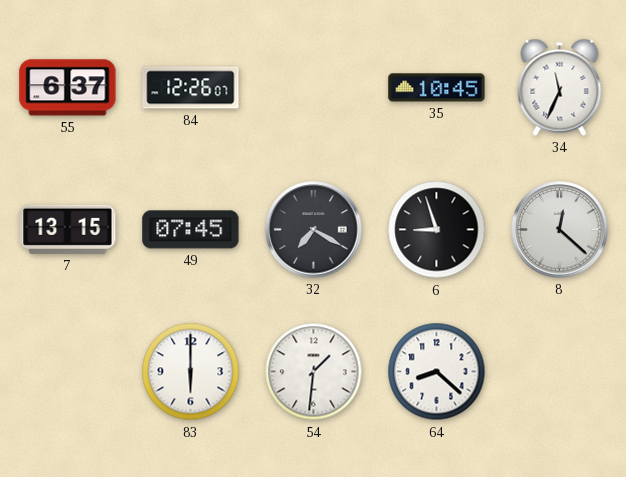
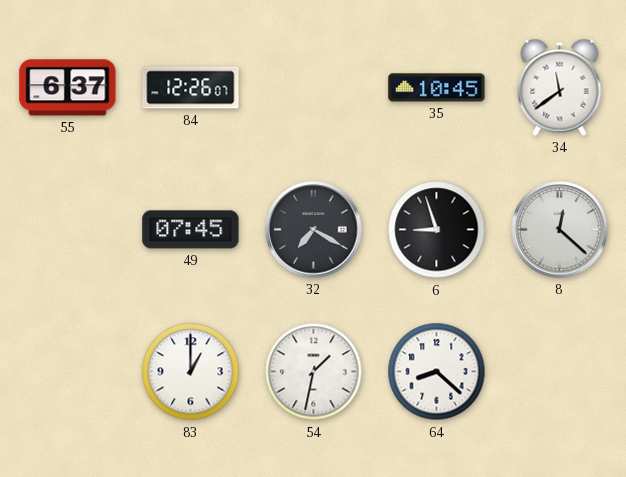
34: 11:34 -> 11:39 (560, 87)
7: 13:15 -> none (68, 229)
83: 6:00 -> 1:00 (191, 372)
54: 1:31 -> 1:32 (314, 372)
